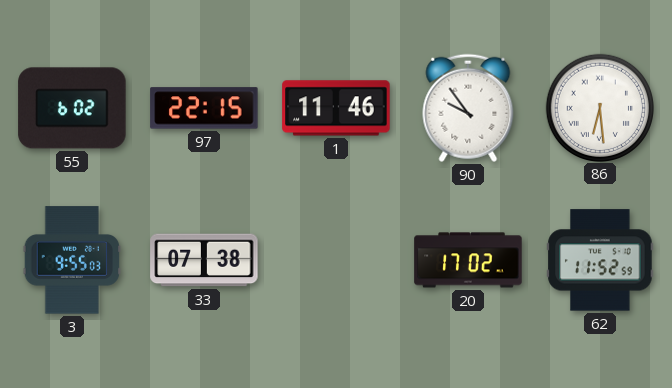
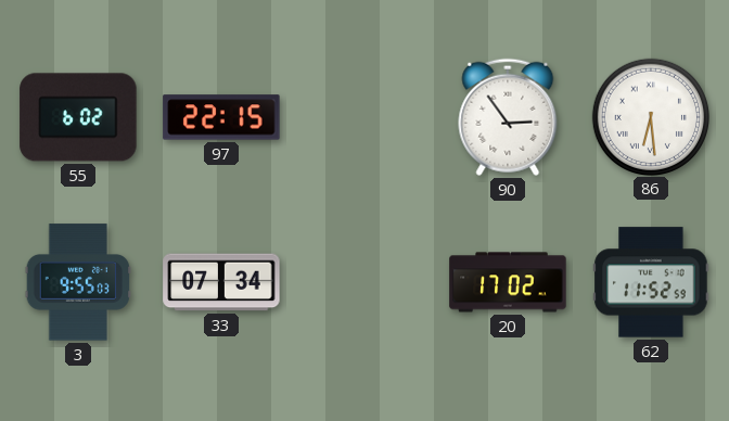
1: 11:46 -> none (336, 108)
90: 9:54 -> 2:54 (508, 117)
33: 07:38 -> 07:34 (221, 282)
